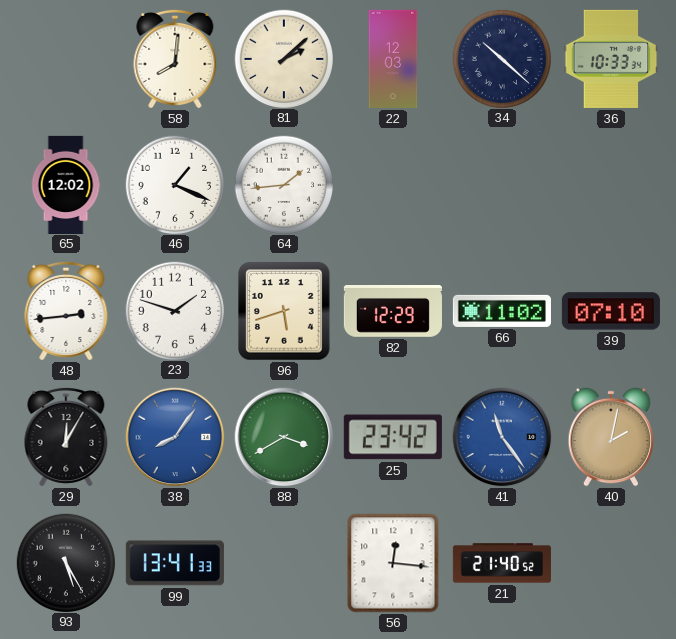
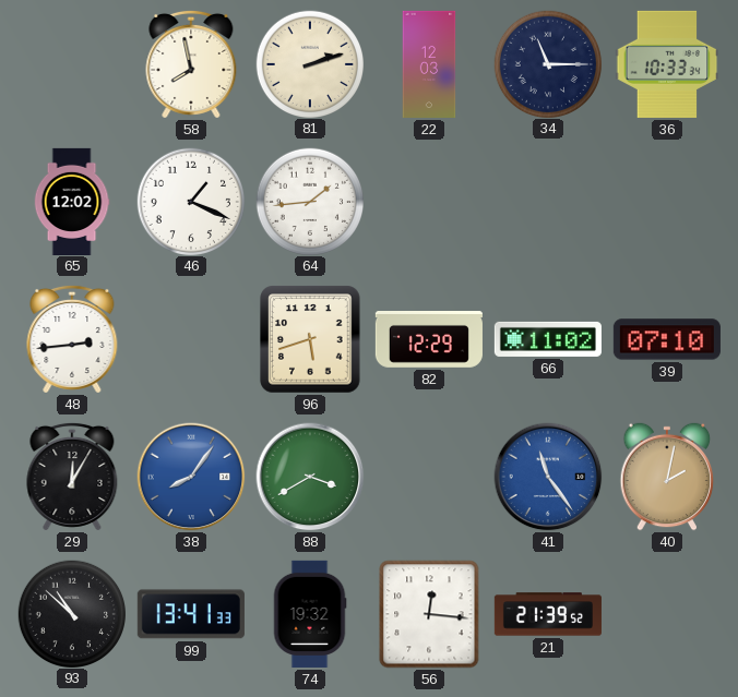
58: 8:01 -> 7:58 (191, 64)
81: 2:08 -> 2:12 (309, 63)
34: 10:22 -> 11:15 (547, 63)
23: 1:48 -> none (174, 310)
25: 23:42 -> none (393, 437)
93: 5:25 -> 10:52 (71, 613)
74: none -> 19:32 (310, 614)
21: 21:40 -> 21:39 (548, 614)
